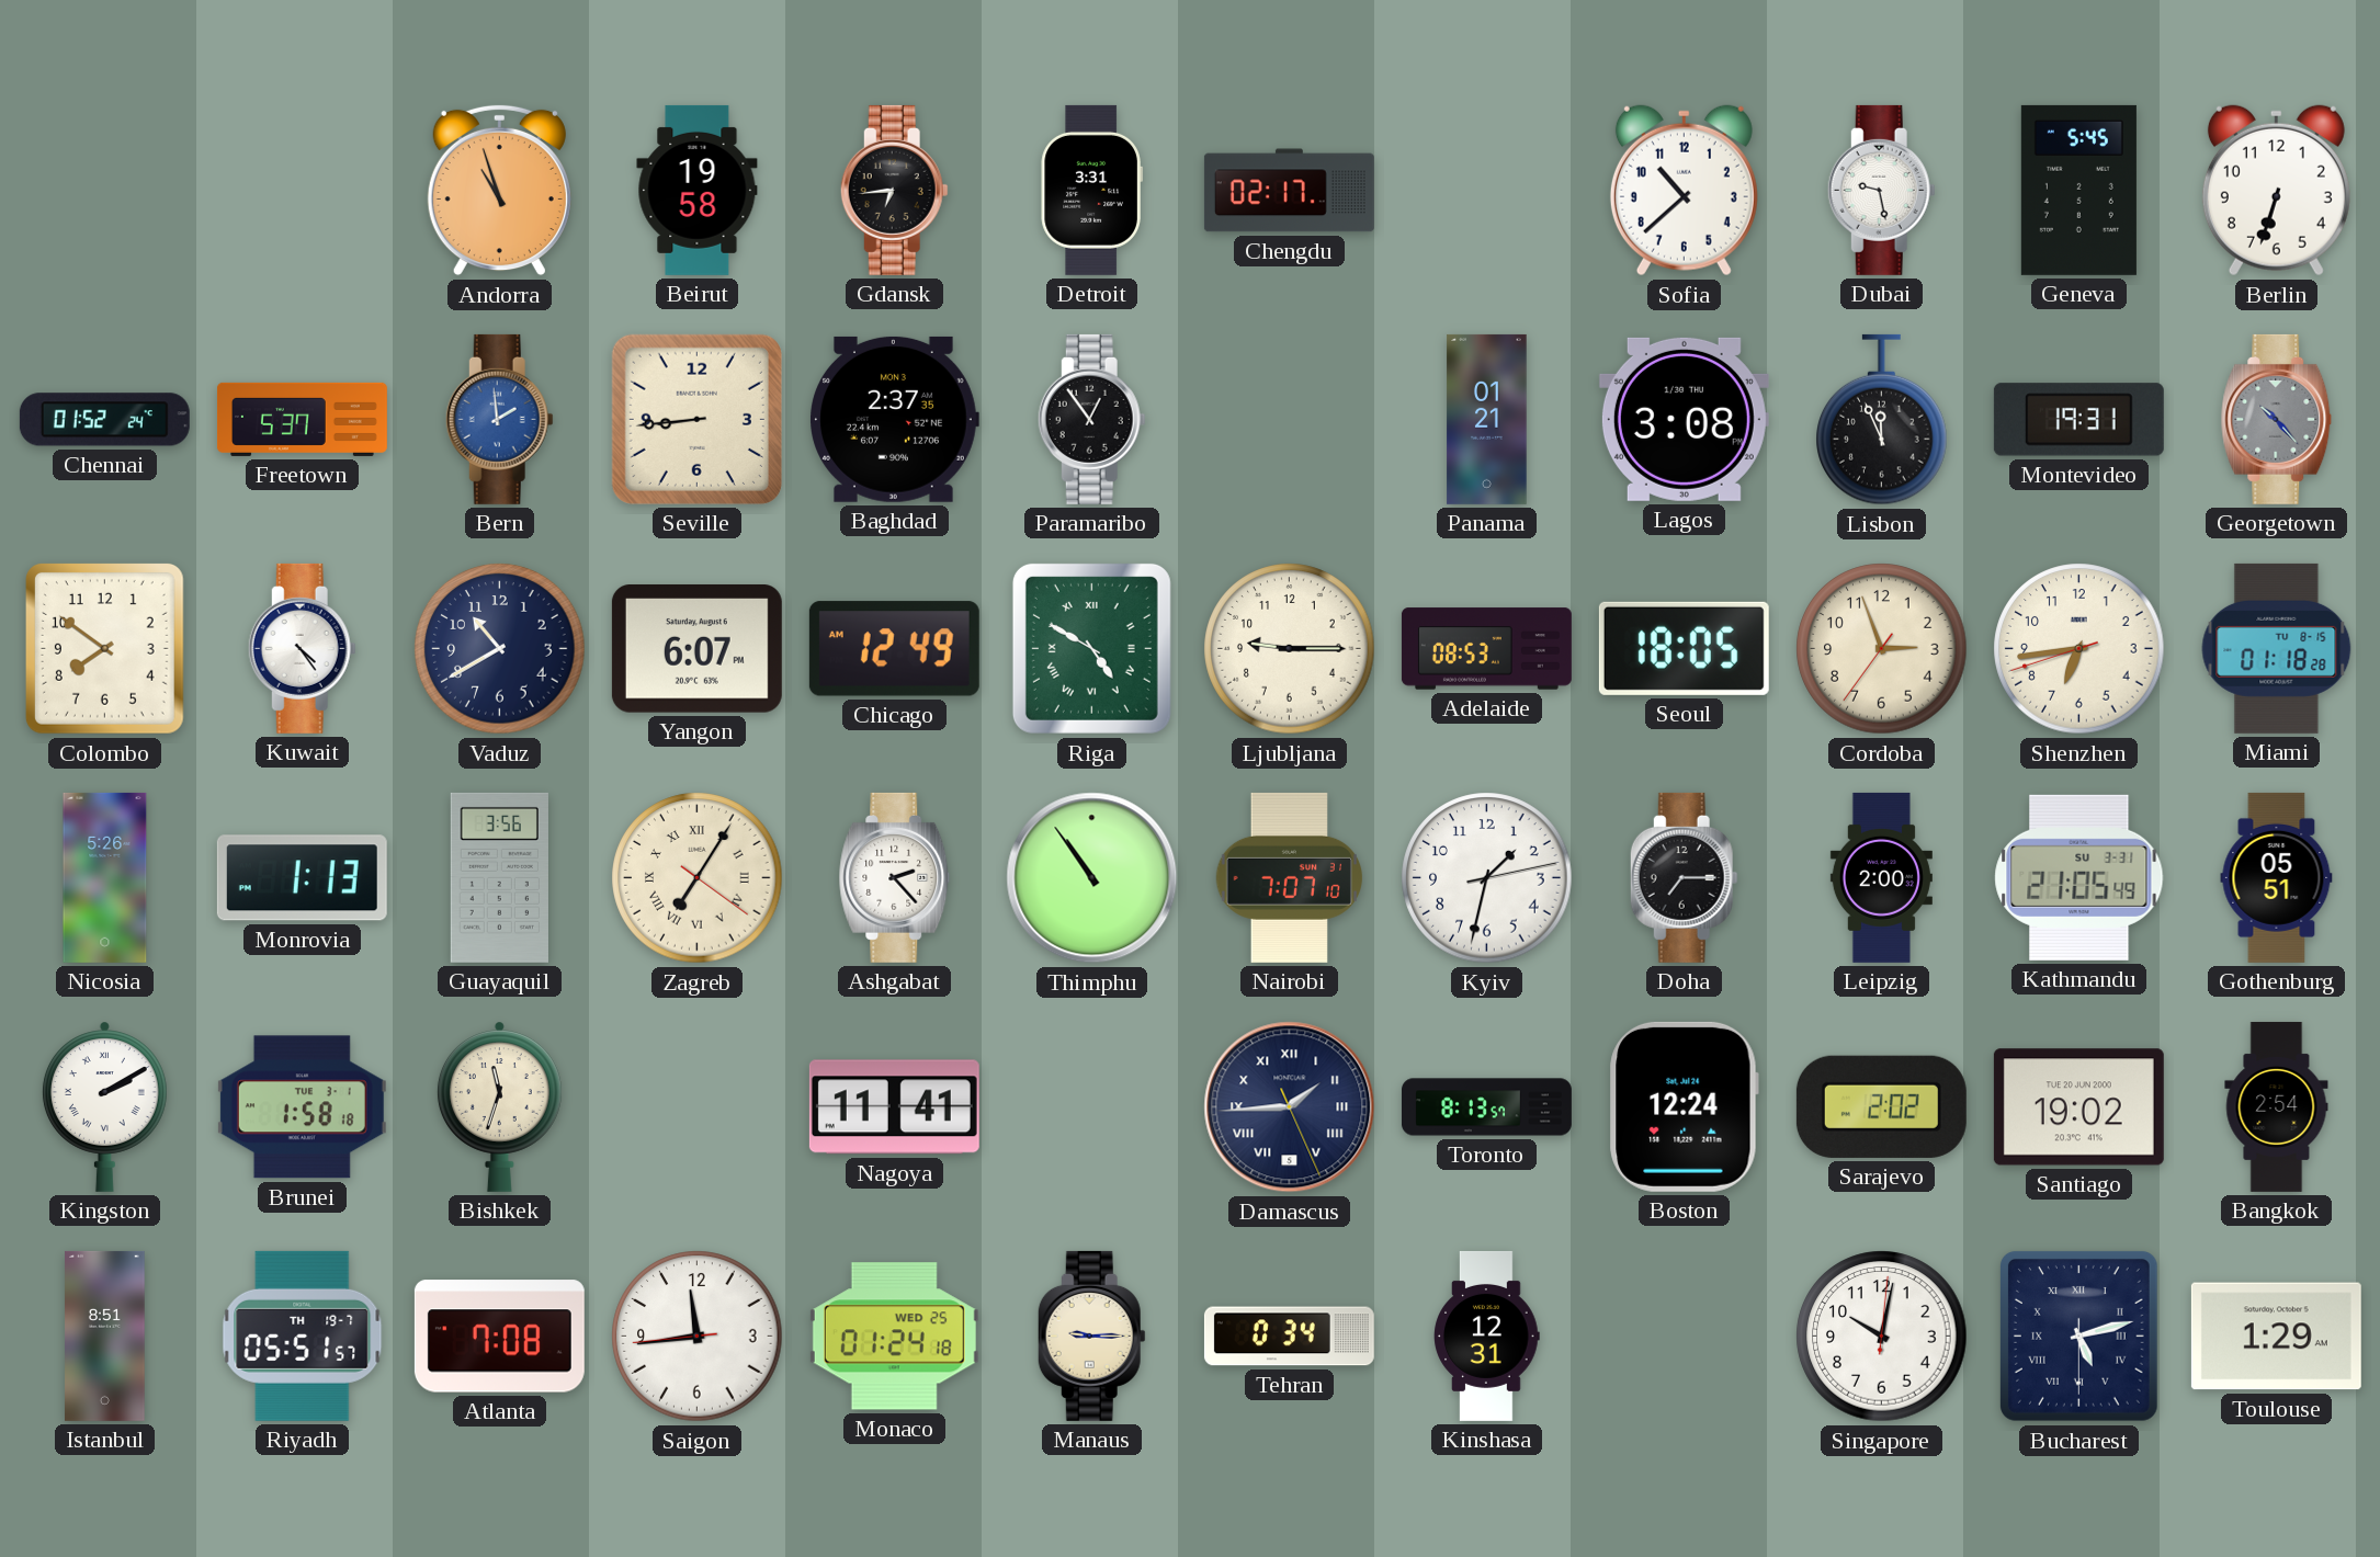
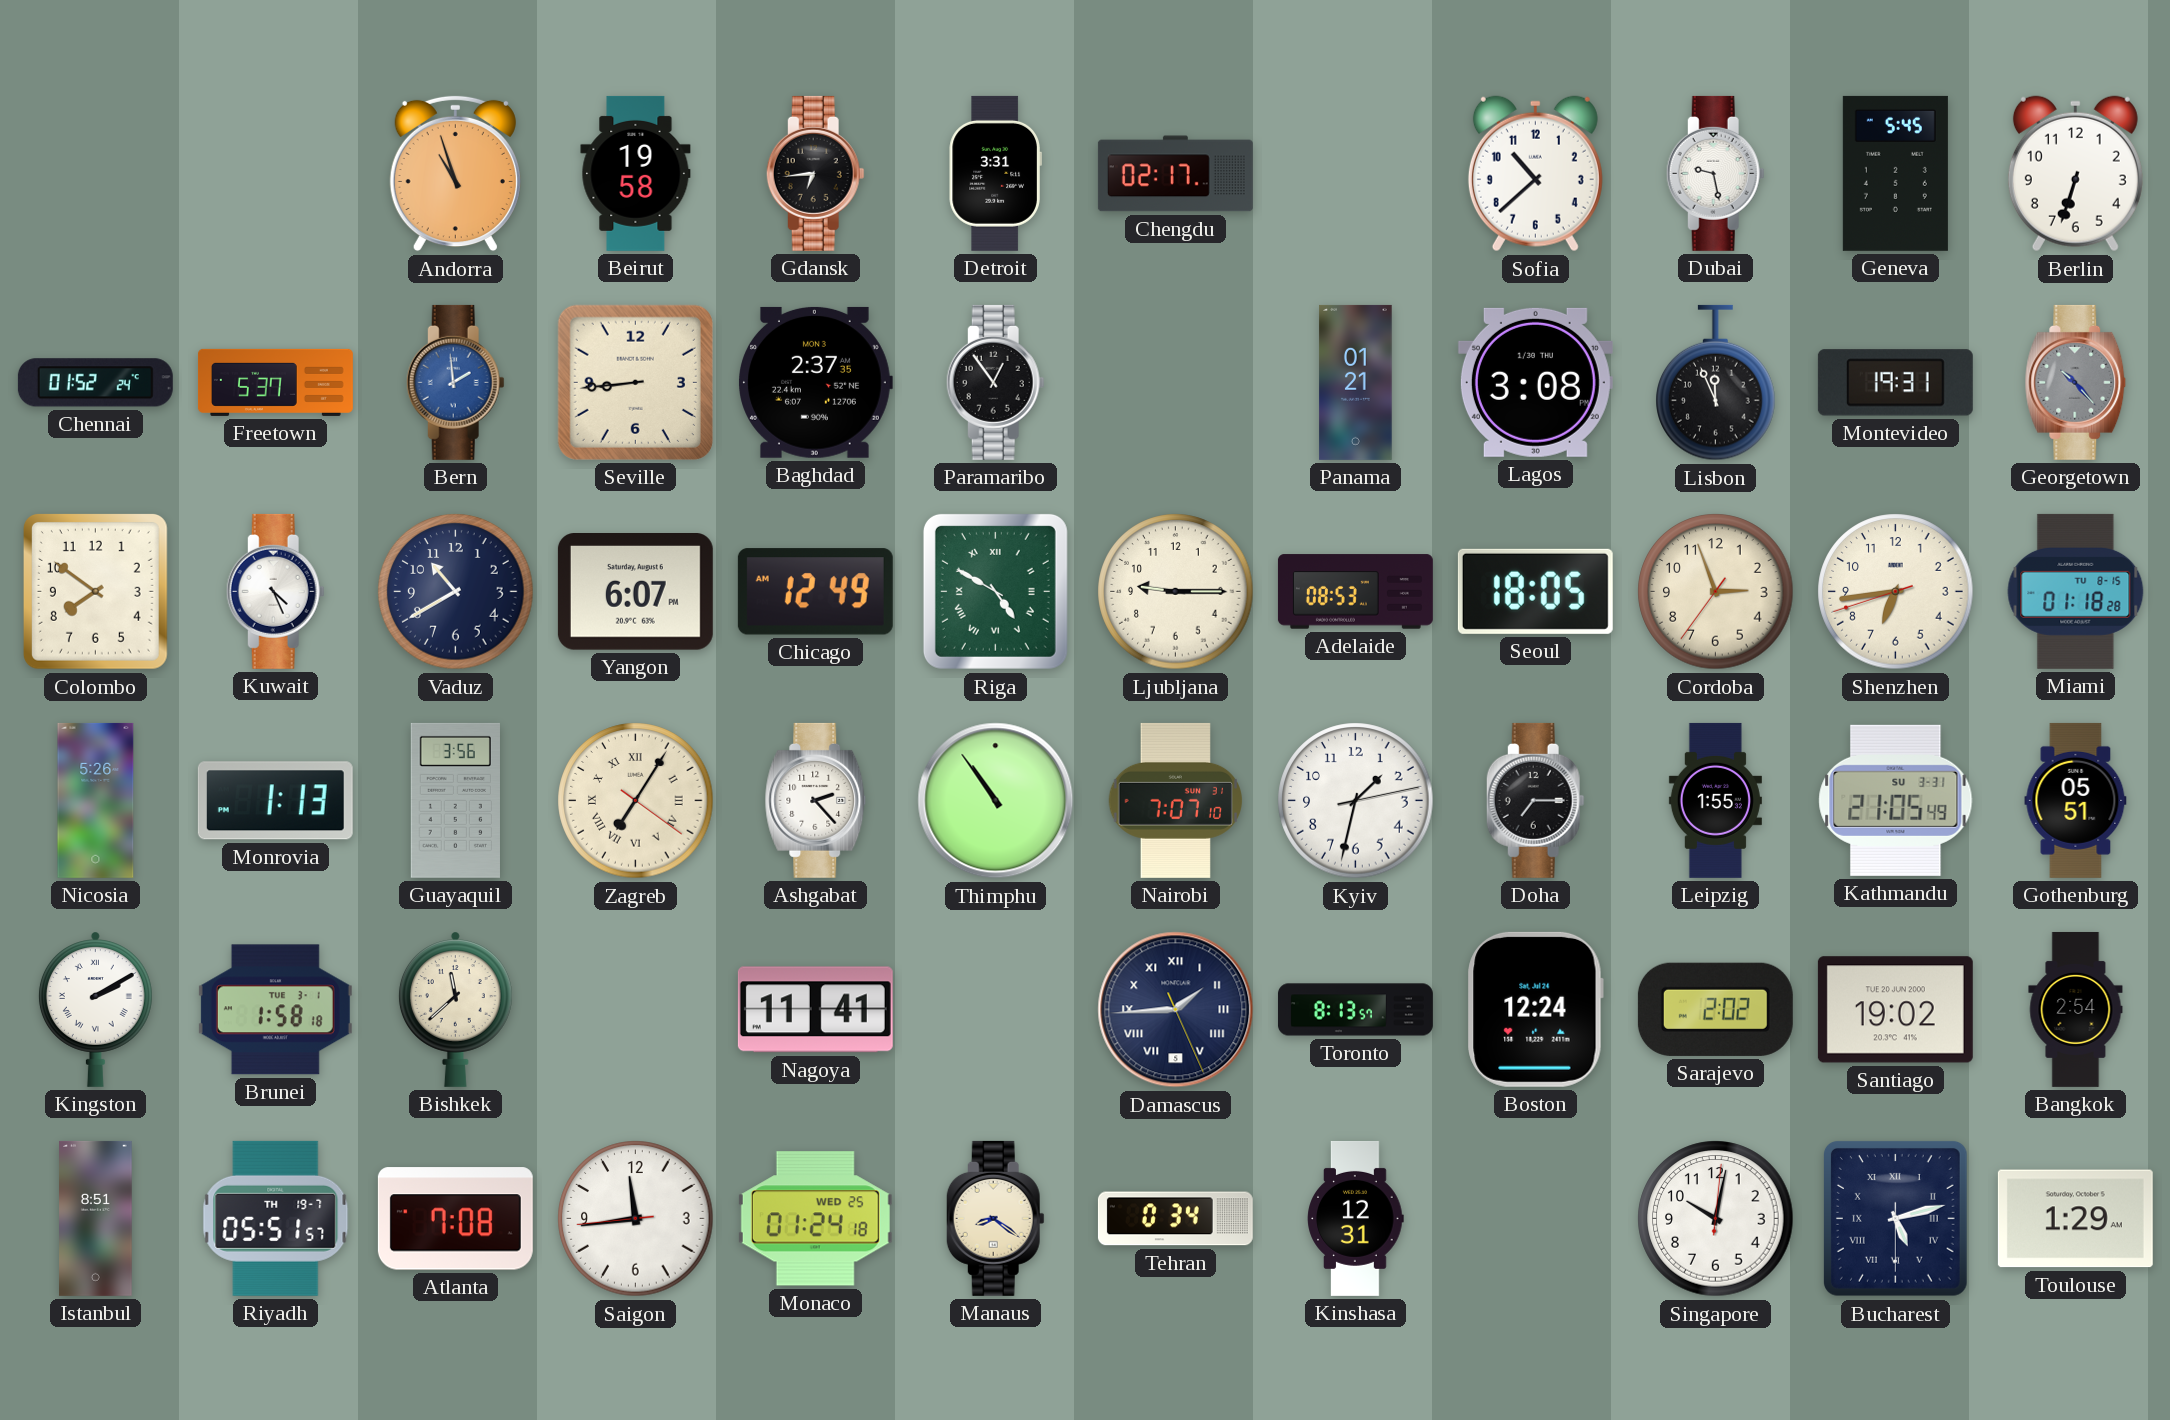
Kuwait: 4:24 -> 4:26 (275, 591)
Leipzig: 2:00 -> 1:55 (1715, 800)
Bishkek: 11:33 -> 11:38 (455, 1009)
Manaus: 9:15 -> 8:21 (995, 1218)
